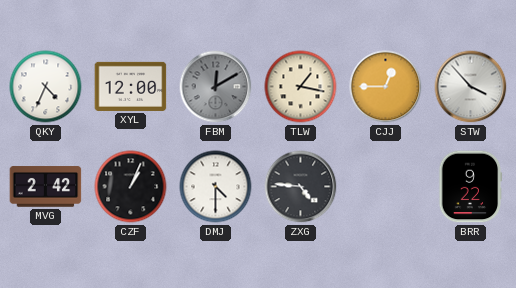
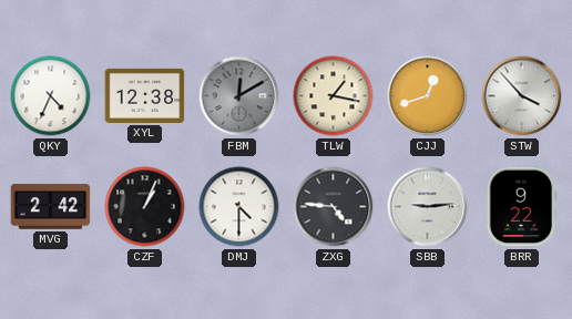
XYL: 12:00 -> 12:38 (145, 95)
CJJ: 12:45 -> 12:42 (428, 96)
SBB: none -> 9:14 (428, 207)
